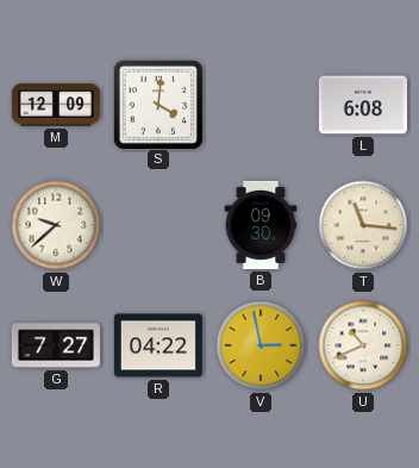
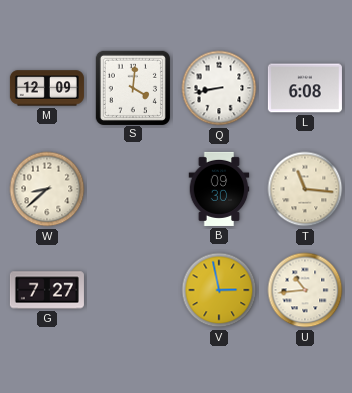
Q: none -> 8:43 (219, 88)
W: 9:38 -> 8:38 (47, 189)
R: 04:22 -> none (158, 345)
U: 10:41 -> 10:44 (305, 290)
